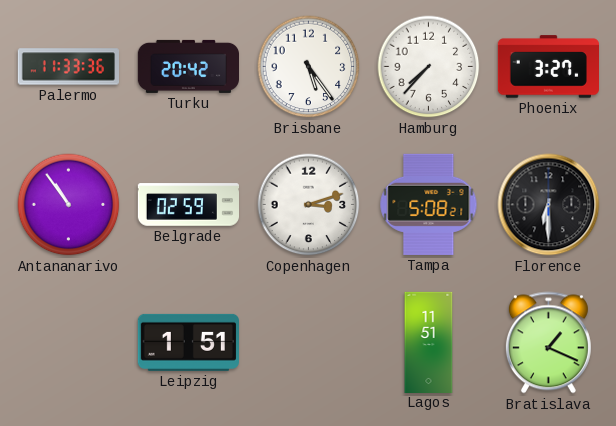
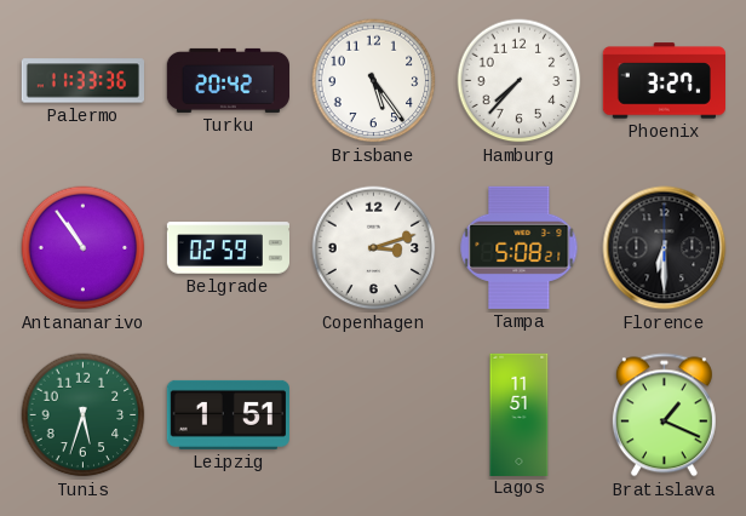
Tunis: none -> 5:33 (84, 415)
